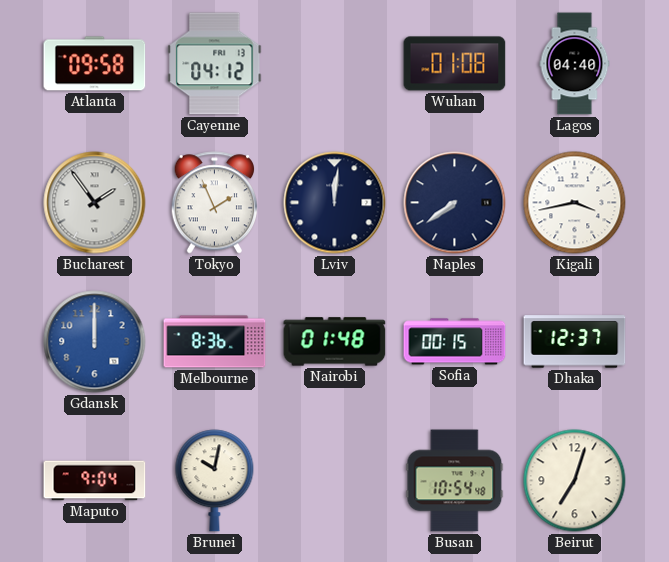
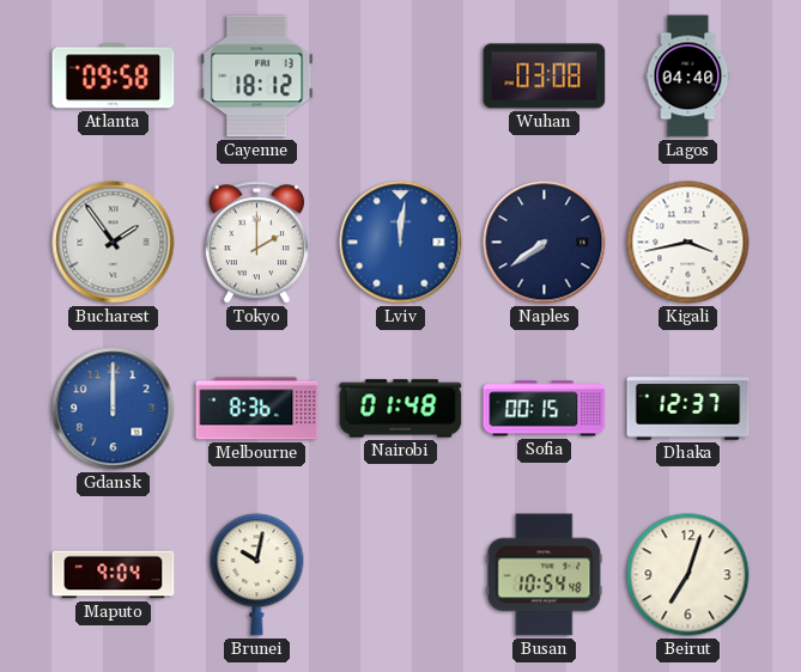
Cayenne: 04:12 -> 18:12 (257, 77)
Wuhan: 01:08 -> 03:08 (545, 77)
Tokyo: 1:56 -> 2:00 (257, 243)
Lviv dial: navy -> blue (401, 243)
